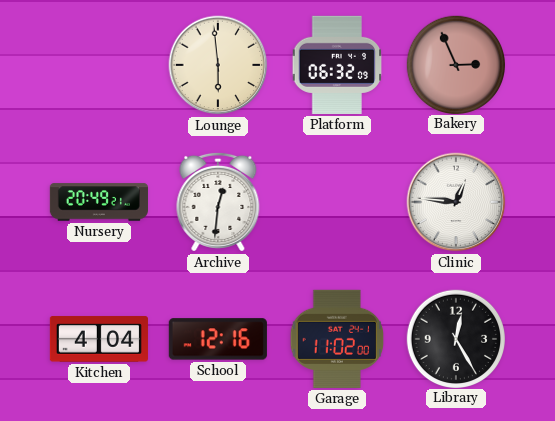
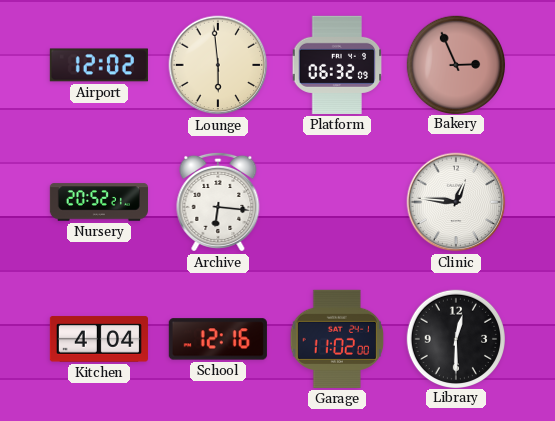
Airport: none -> 12:02 (99, 65)
Nursery: 20:49 -> 20:52 (99, 202)
Archive: 12:31 -> 6:16 (218, 202)
Library: 12:25 -> 12:30 (455, 338)
